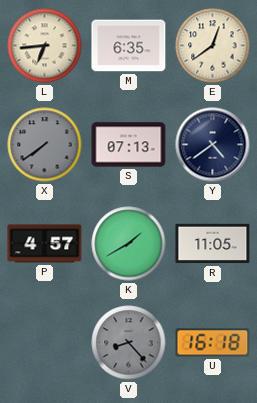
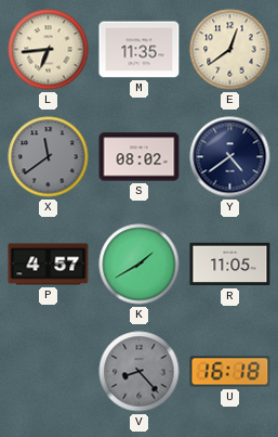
M: 6:35 -> 11:35 (140, 50)
X: 7:39 -> 11:39 (49, 157)
S: 07:13 -> 08:02 (140, 157)
